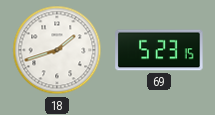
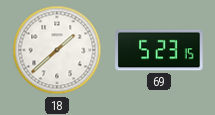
18: 1:42 -> 1:38 (57, 50)
